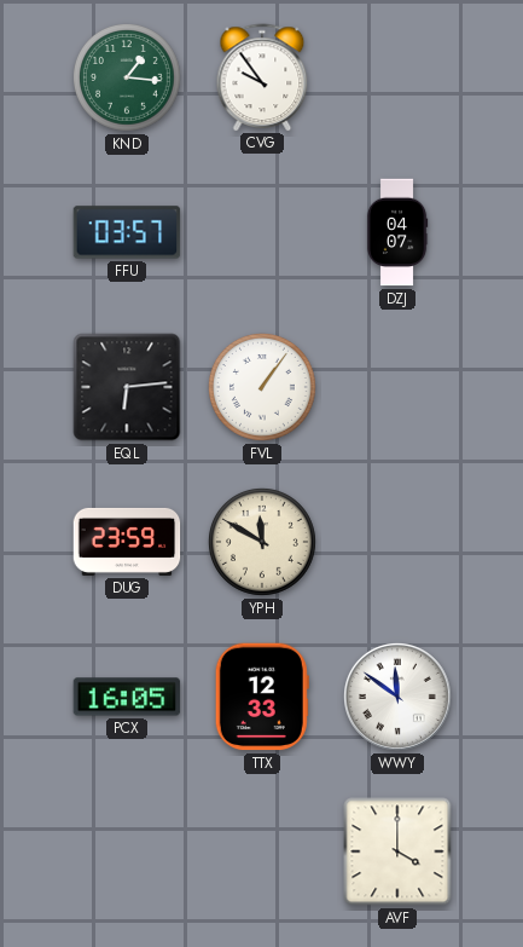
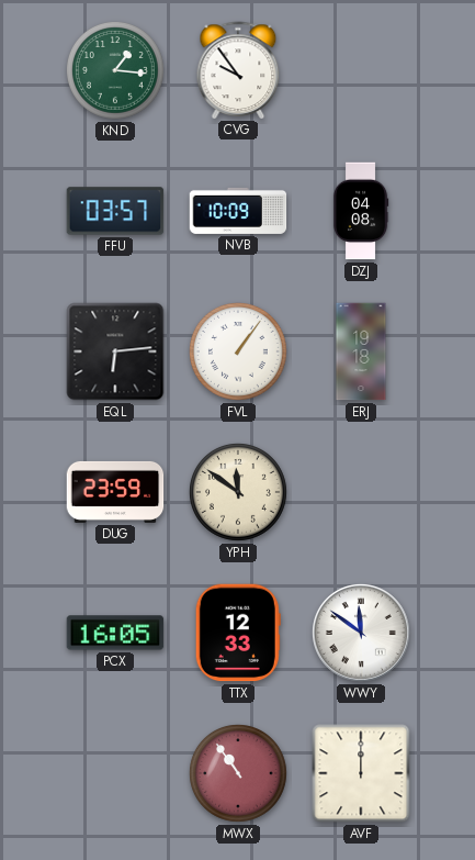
NVB: none -> 10:09 (238, 211)
DZJ: 04:07 -> 04:08 (361, 211)
ERJ: none -> 19:18 (361, 351)
YPH: 11:50 -> 11:51 (239, 493)
MWX: none -> 10:54 (239, 774)
AVF: 4:00 -> 12:00 (361, 773)
